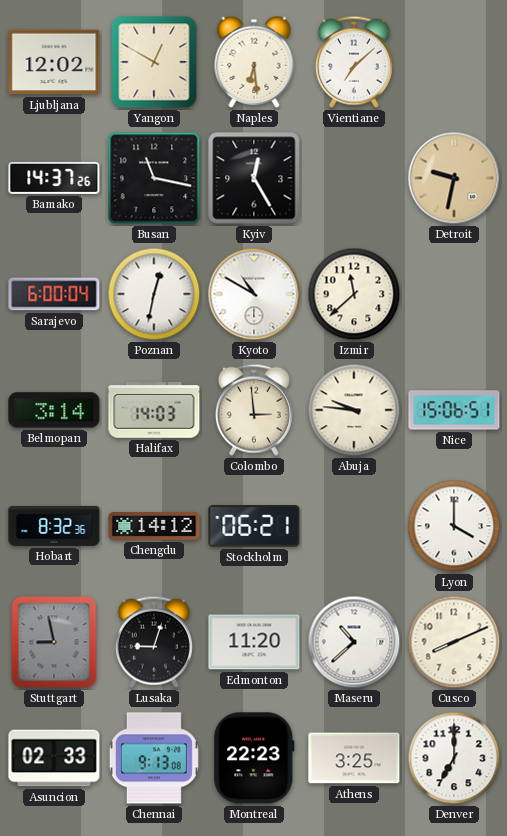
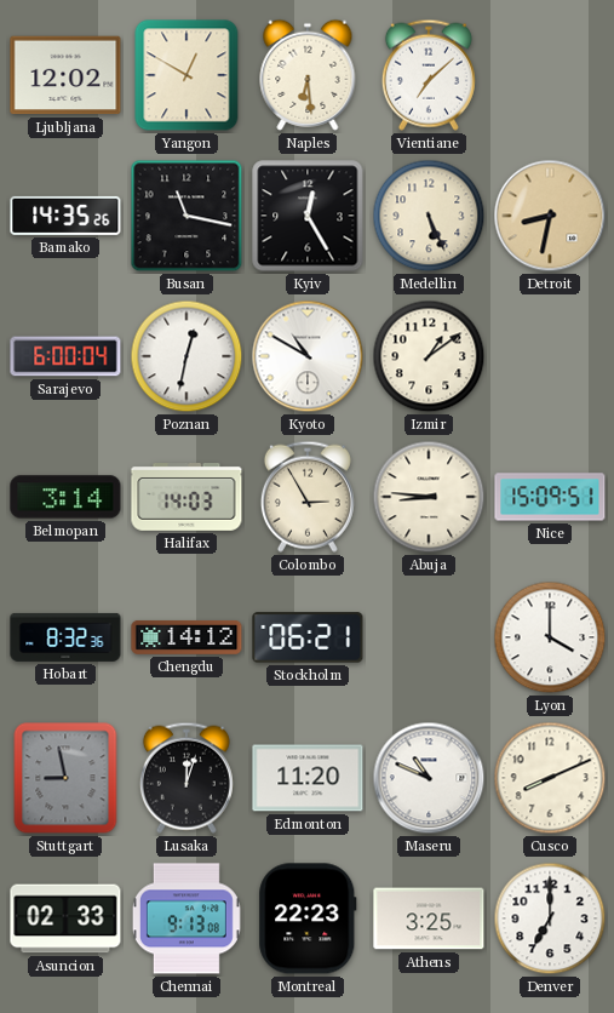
Bamako: 14:37 -> 14:35 (65, 216)
Medellin: none -> 5:26 (429, 216)
Detroit: 9:32 -> 8:32 (550, 216)
Izmir: 11:38 -> 1:09 (429, 356)
Colombo: 2:59 -> 2:55 (308, 497)
Abuja: 9:46 -> 8:46 (429, 497)
Nice: 15:06 -> 15:09 (550, 497)
Lusaka: 9:03 -> 12:03 (187, 778)
Maseru: 10:38 -> 10:49 (429, 778)
